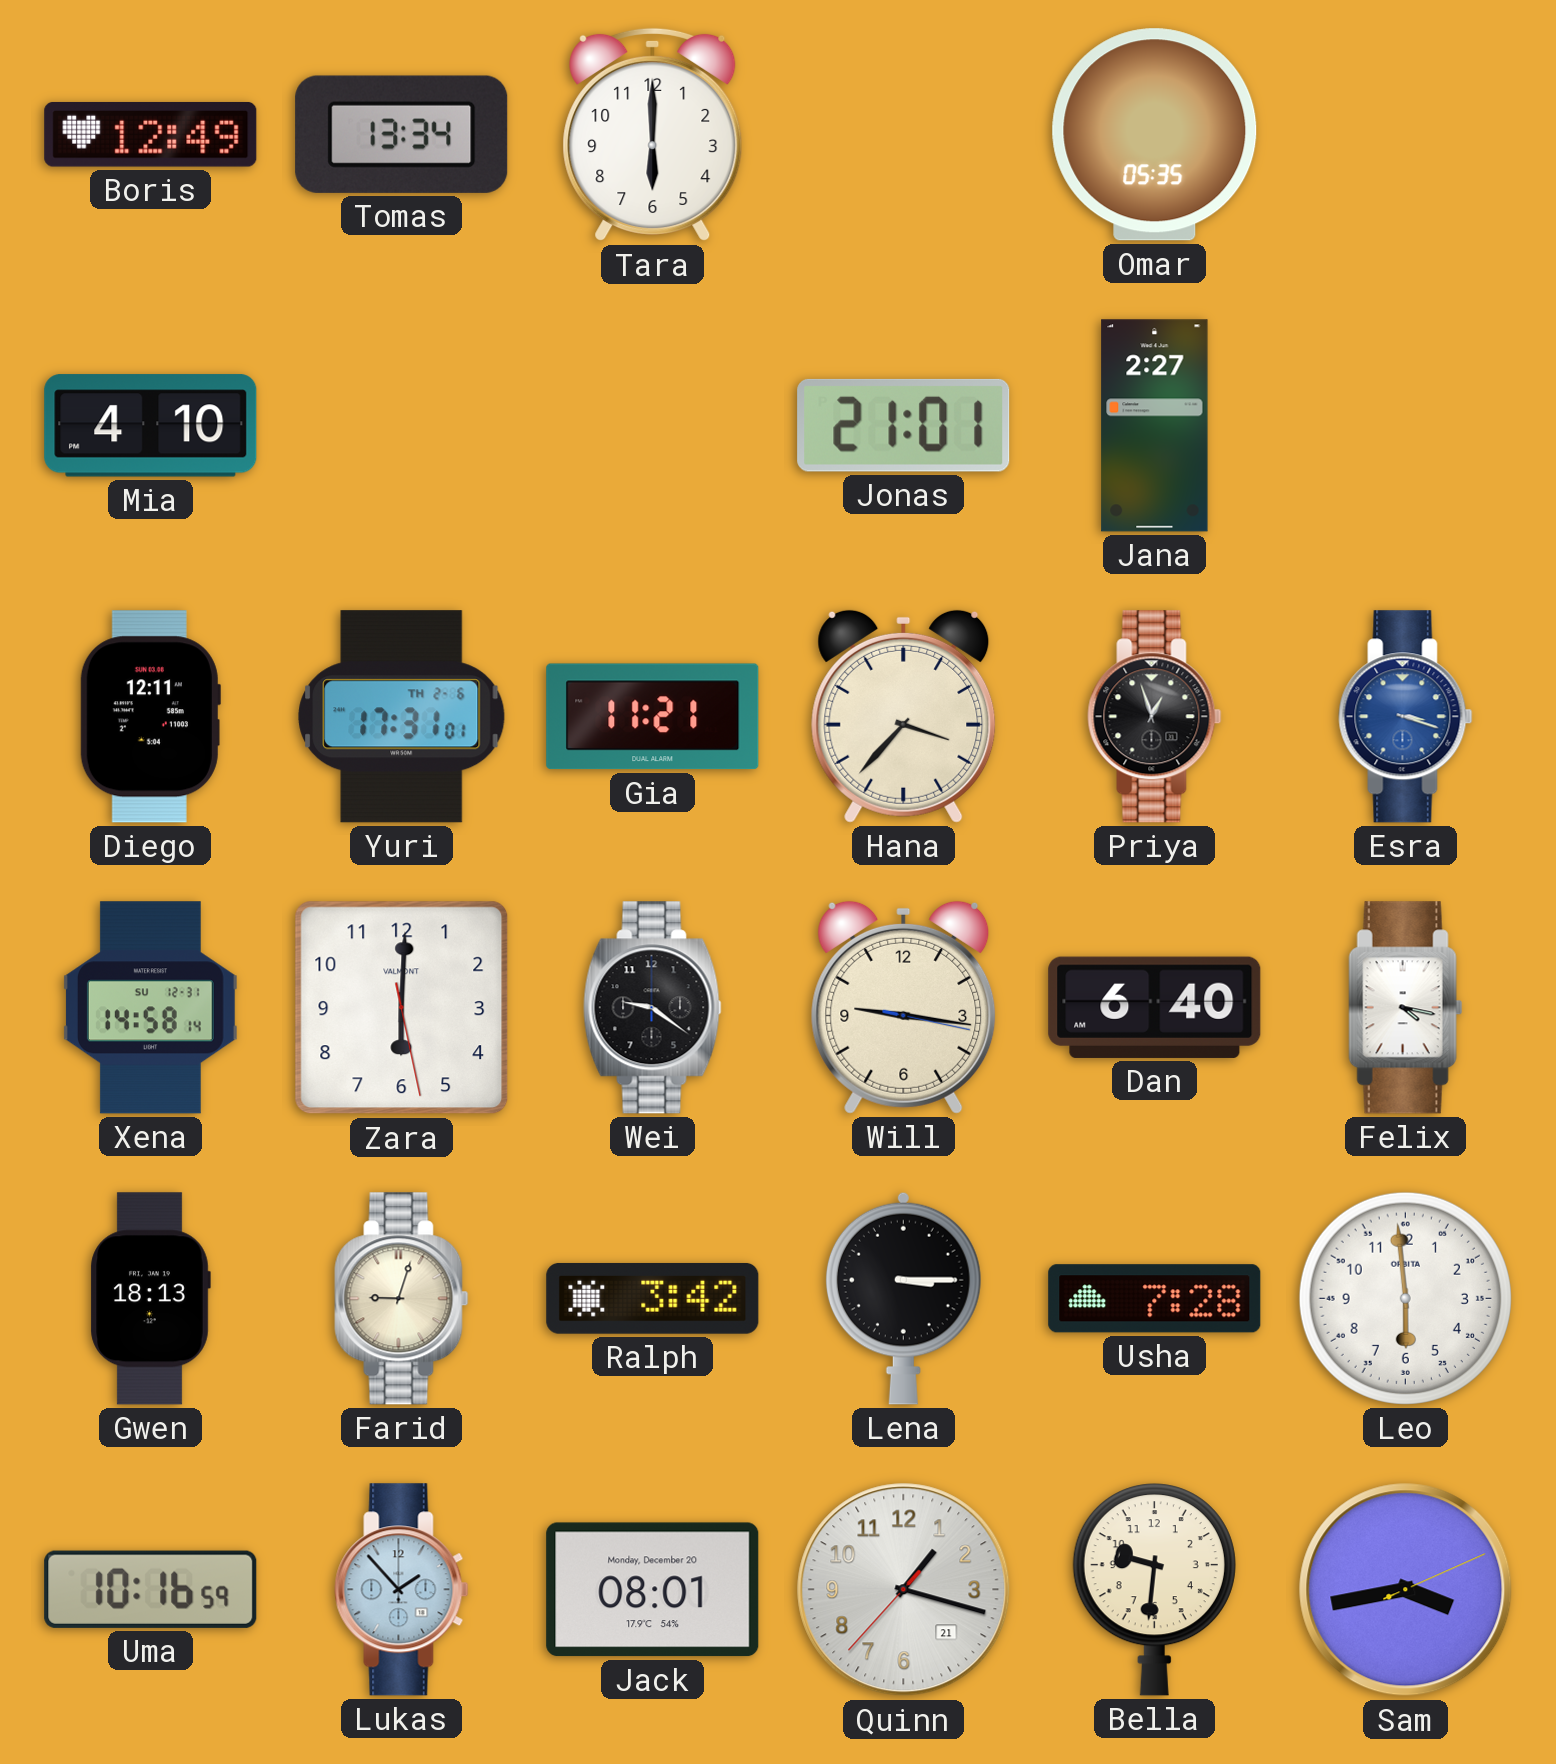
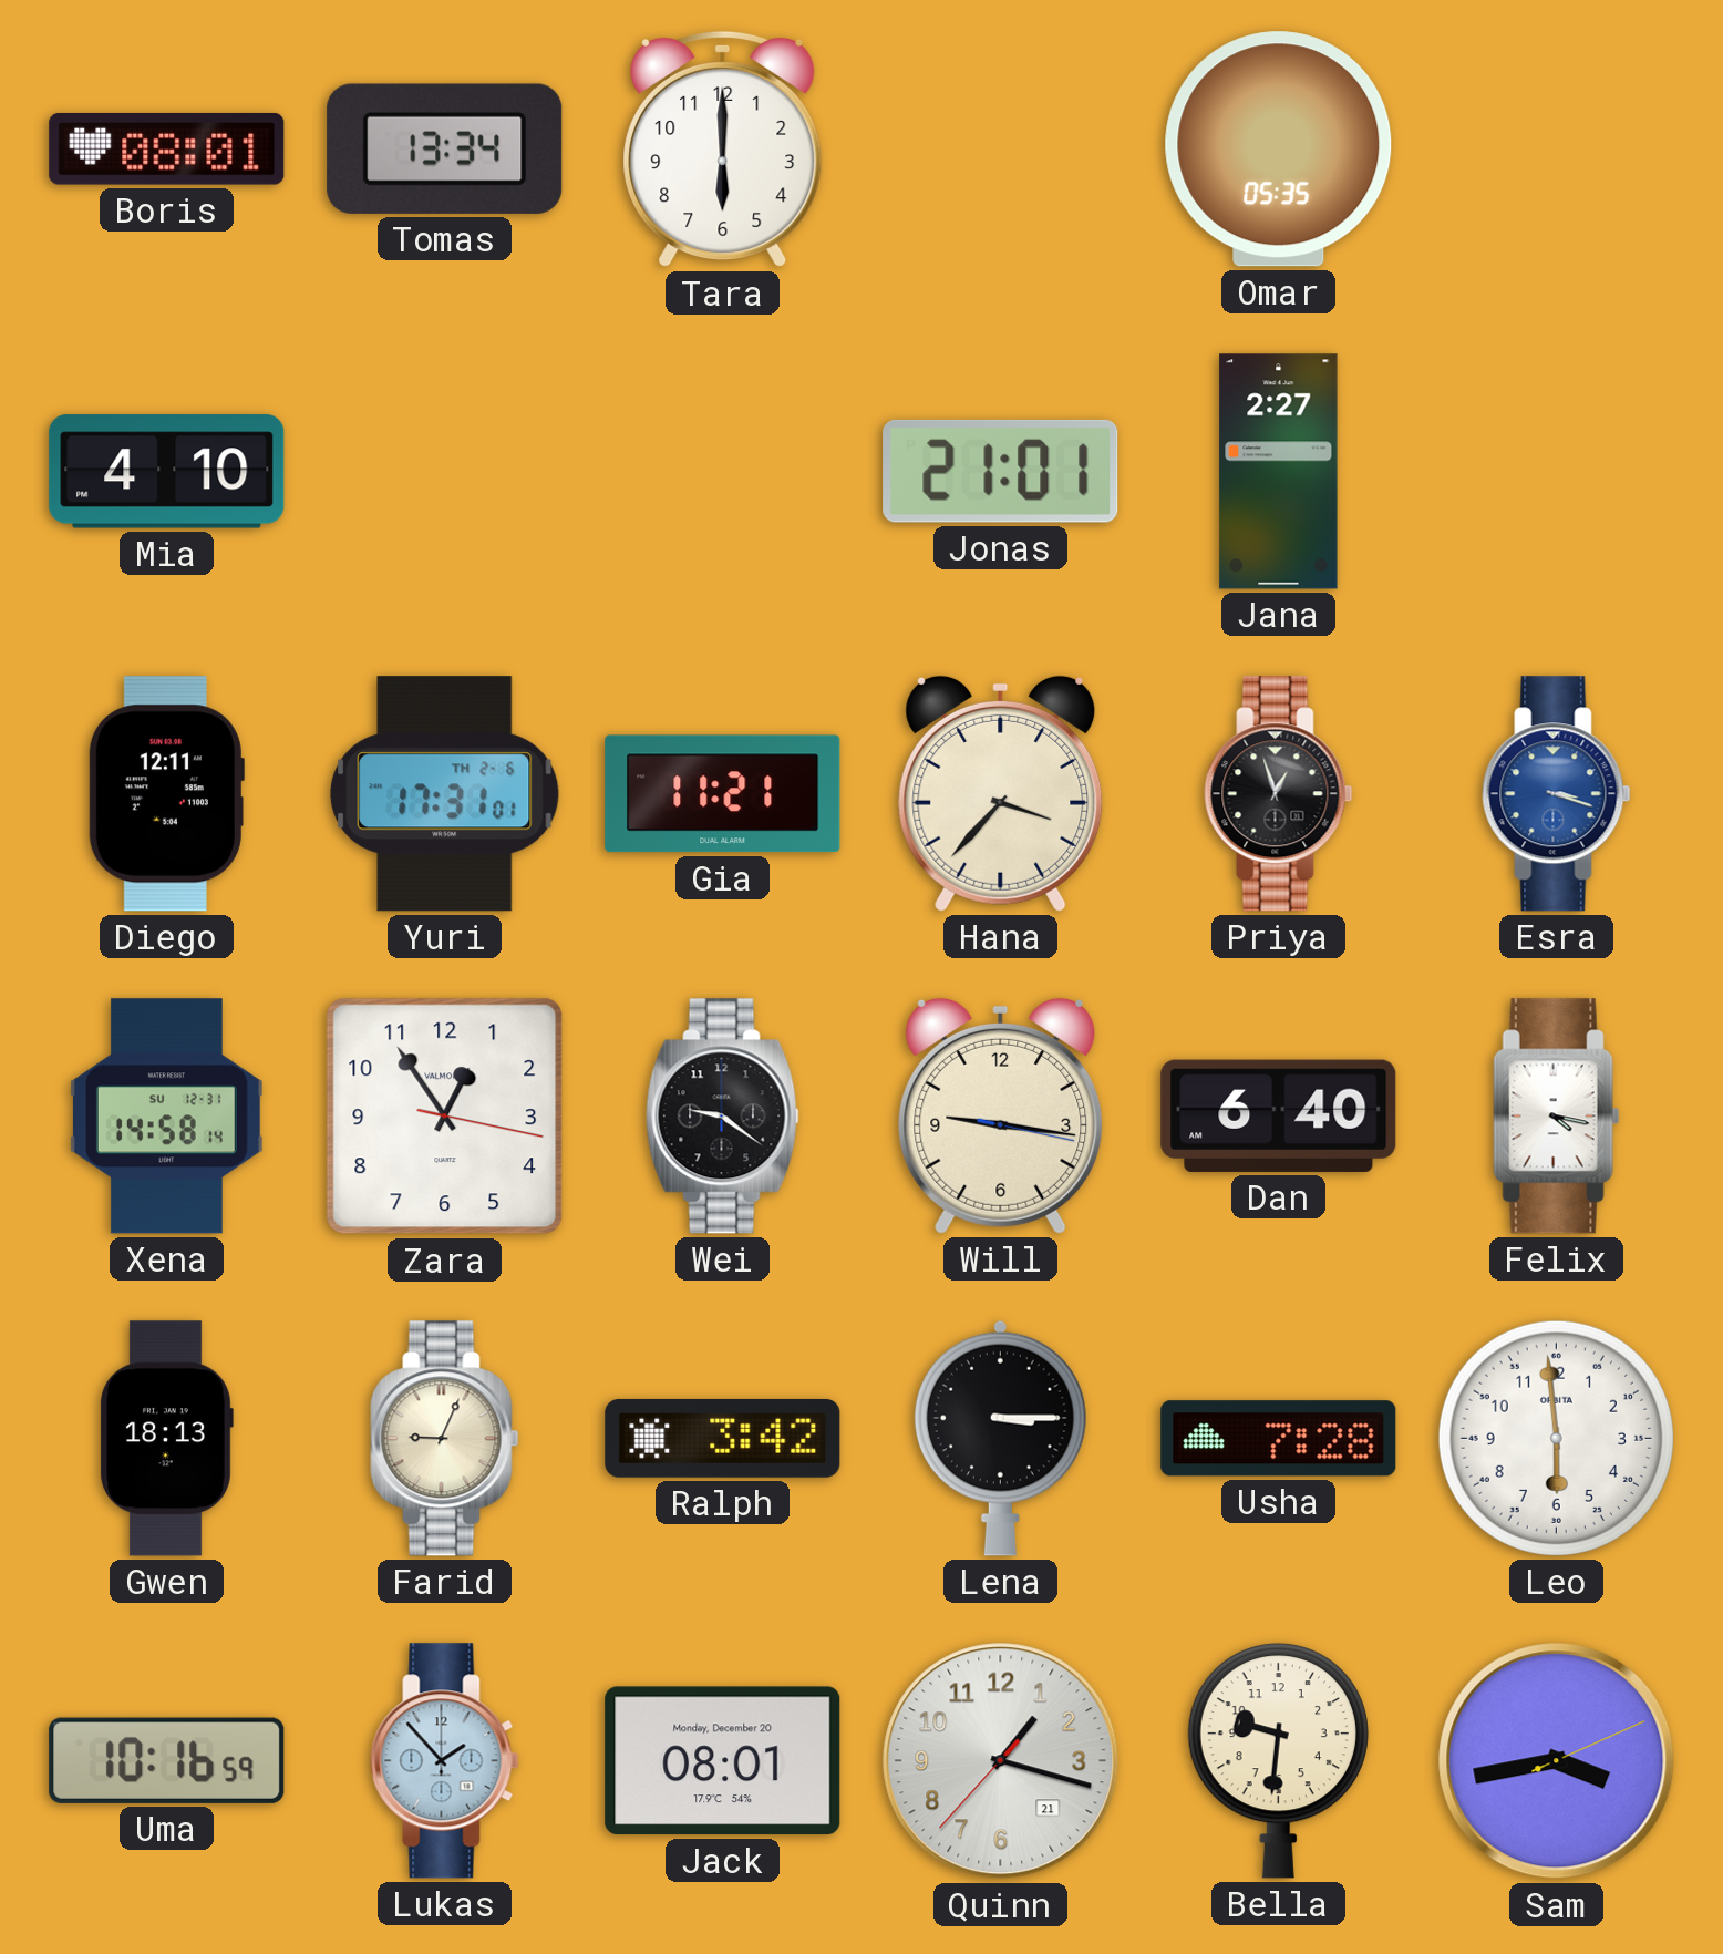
Boris: 12:49 -> 08:01 (167, 150)
Zara: 6:00 -> 12:54 (445, 1117)
Farid: 9:03 -> 9:04 (445, 1439)
